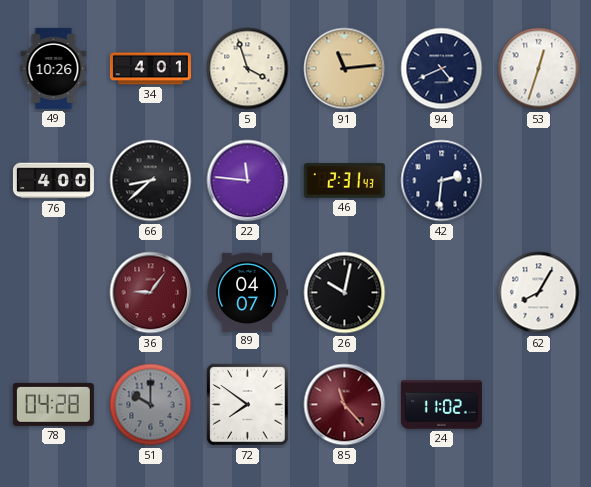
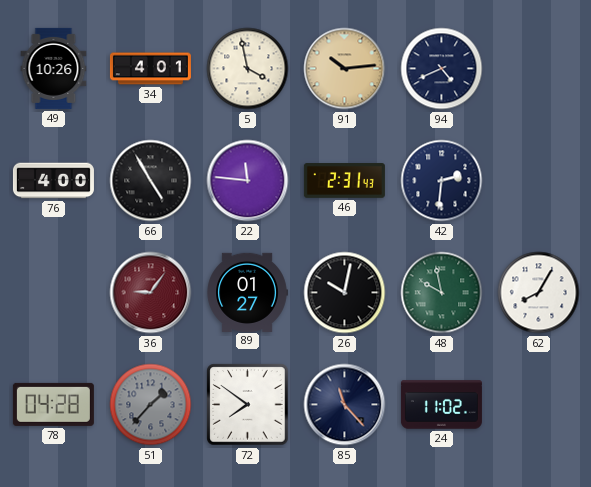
5: 3:57 -> 3:58 (248, 69)
91: 11:14 -> 10:14 (345, 69)
53: 12:33 -> none (539, 69)
66: 8:38 -> 4:55 (151, 181)
89: 04:07 -> 01:27 (247, 292)
48: none -> 9:58 (442, 293)
51: 10:00 -> 1:37 (151, 405)
85 dial: burgundy -> navy (345, 405)
